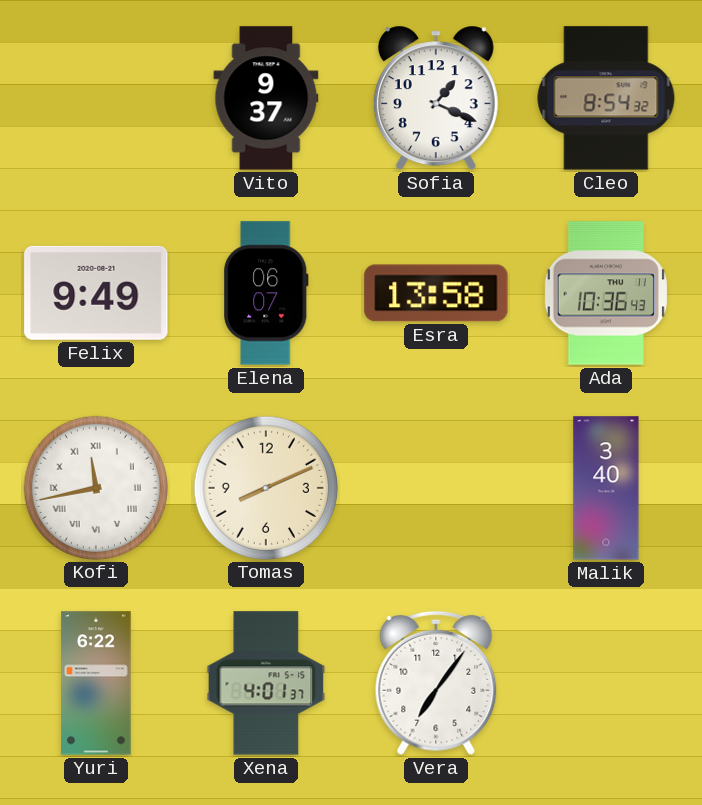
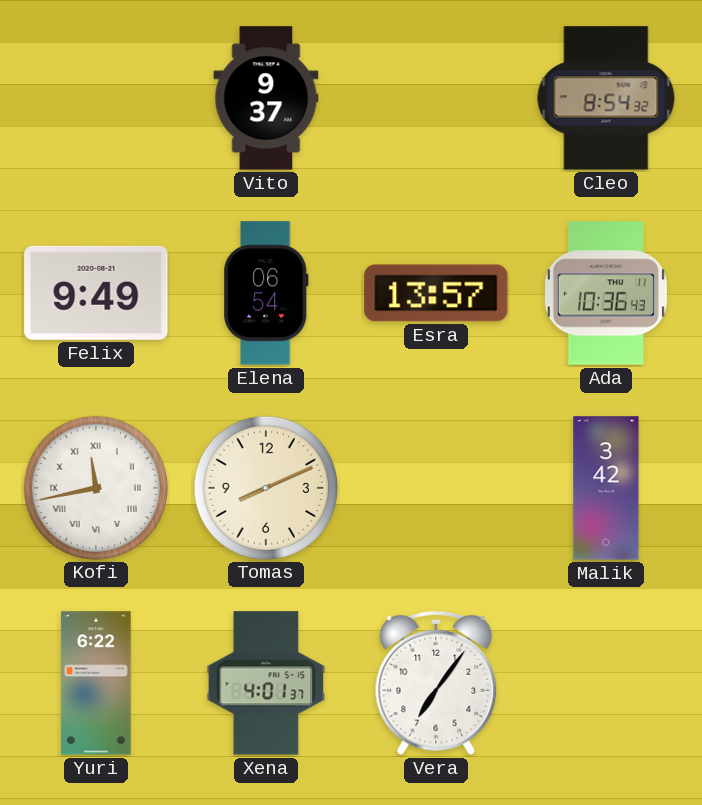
Sofia: 1:19 -> none (436, 98)
Elena: 06:07 -> 06:54 (266, 293)
Esra: 13:58 -> 13:57 (436, 293)
Malik: 3:40 -> 3:42 (606, 488)
